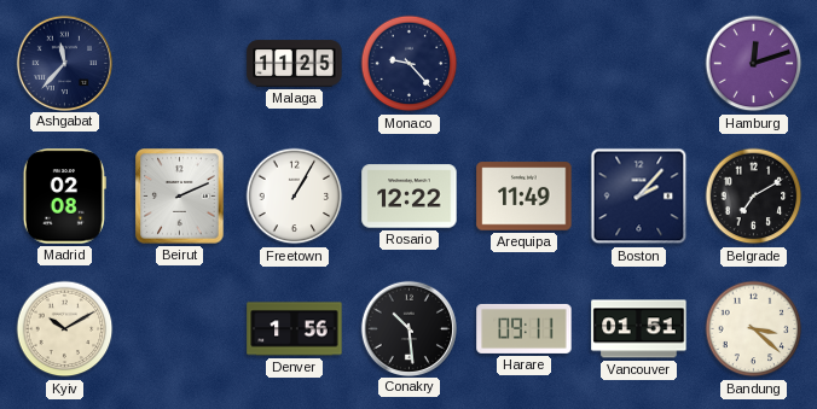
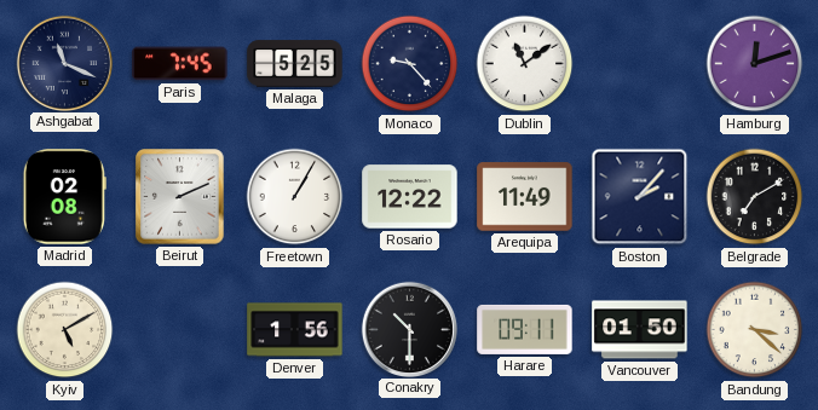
Ashgabat: 11:37 -> 11:19 (64, 63)
Paris: none -> 7:45 (180, 64)
Malaga: 11:25 -> 5:25 (295, 64)
Dublin: none -> 11:09 (525, 64)
Kyiv: 10:10 -> 5:10 (65, 330)
Conakry: 10:29 -> 10:30 (409, 329)
Vancouver: 01:51 -> 01:50 (640, 330)
